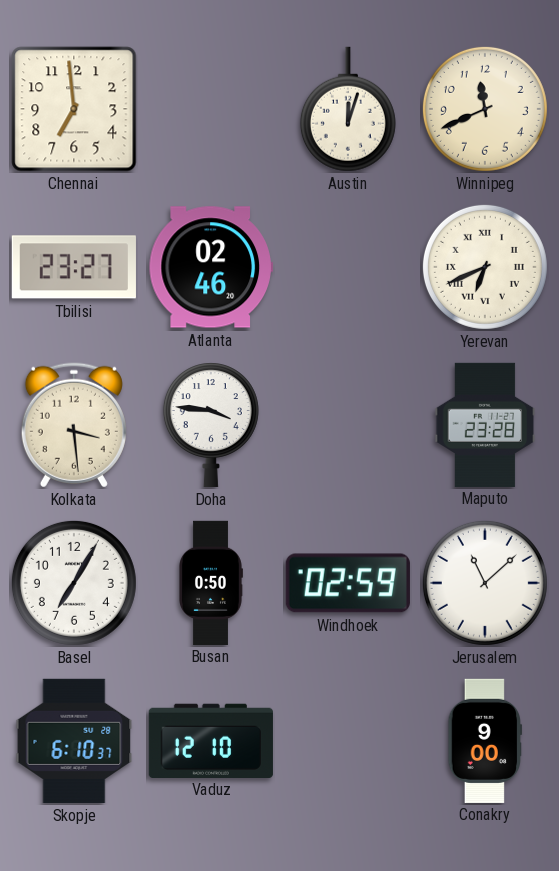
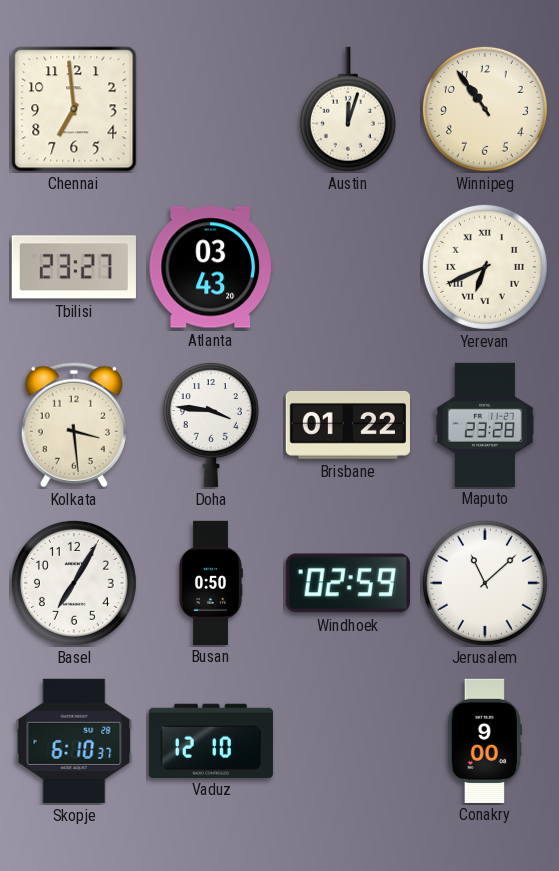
Winnipeg: 11:41 -> 10:54 (485, 109)
Atlanta: 02:46 -> 03:43 (211, 267)
Brisbane: none -> 01:22 (348, 425)
